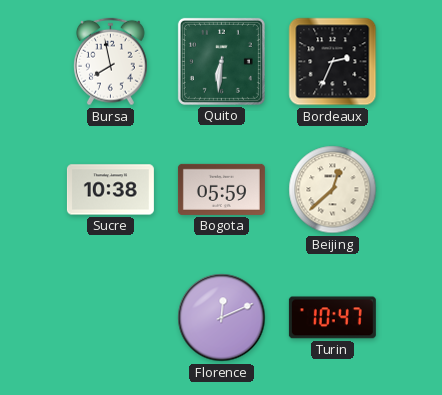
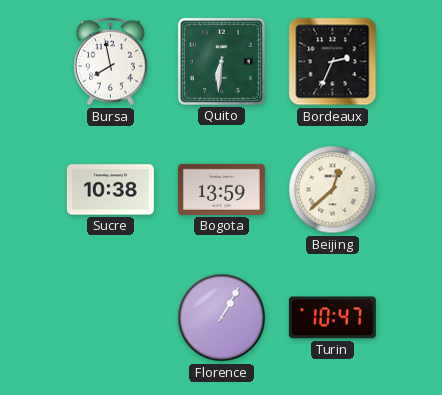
Bogota: 05:59 -> 13:59 (221, 189)
Florence: 12:11 -> 1:05 (222, 318)
